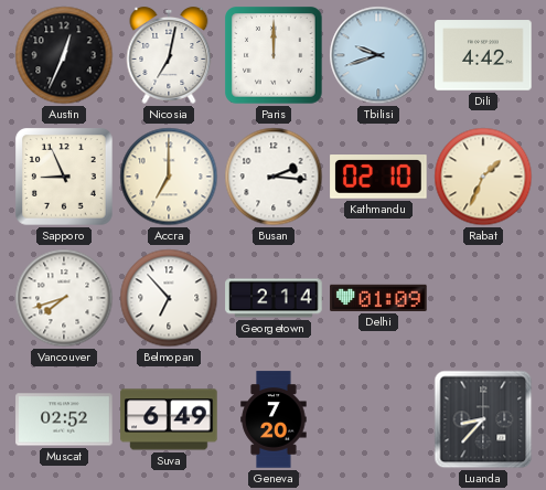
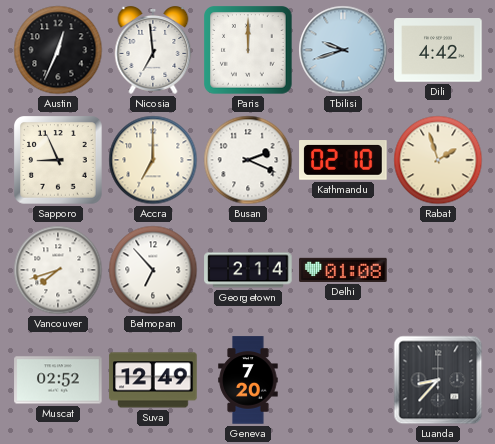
Nicosia: 7:02 -> 6:59 (153, 51)
Busan: 2:16 -> 2:19 (248, 160)
Rabat: 1:34 -> 1:57 (438, 160)
Delhi: 01:09 -> 01:08 (343, 270)
Suva: 6:49 -> 12:49 (153, 380)
